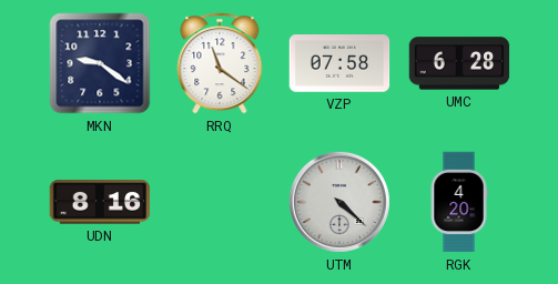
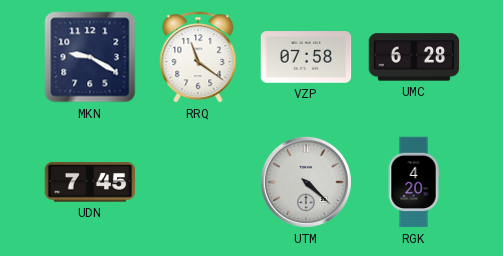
MKN: 9:21 -> 9:20 (90, 57)
UDN: 8:16 -> 7:45 (90, 182)
